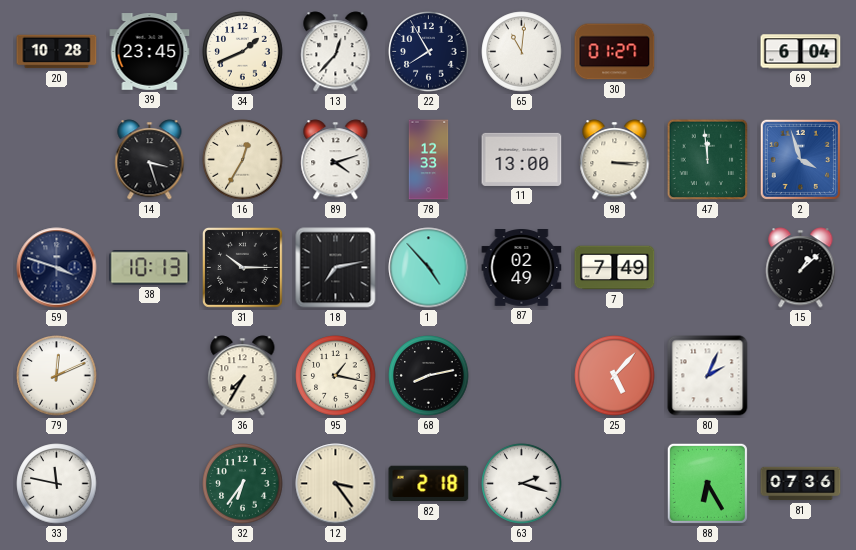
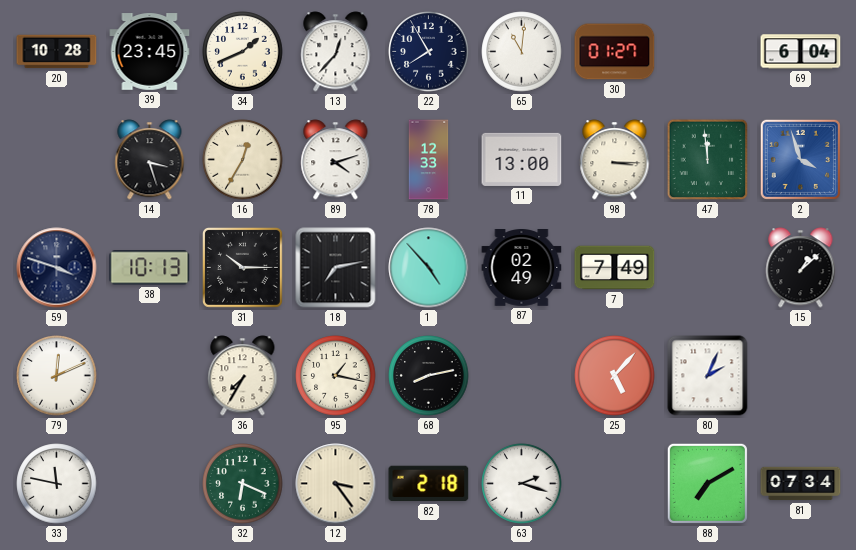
32: 6:36 -> 6:19 (243, 484)
88: 6:25 -> 7:10 (707, 483)
81: 07:36 -> 07:34 (801, 484)
